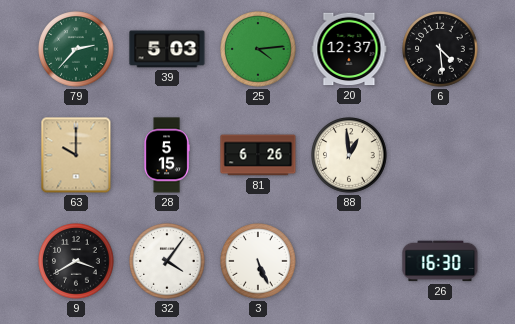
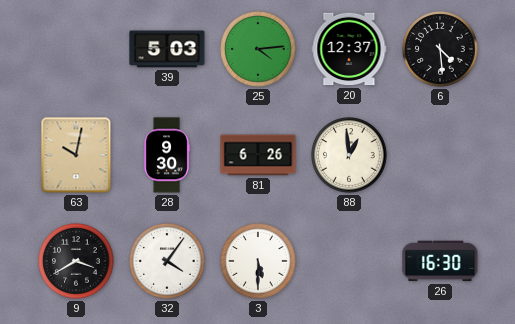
79: 2:37 -> none (76, 49)
63: 10:00 -> 10:02 (76, 155)
28: 5:15 -> 9:30 (167, 155)
3: 5:26 -> 5:30 (258, 261)
